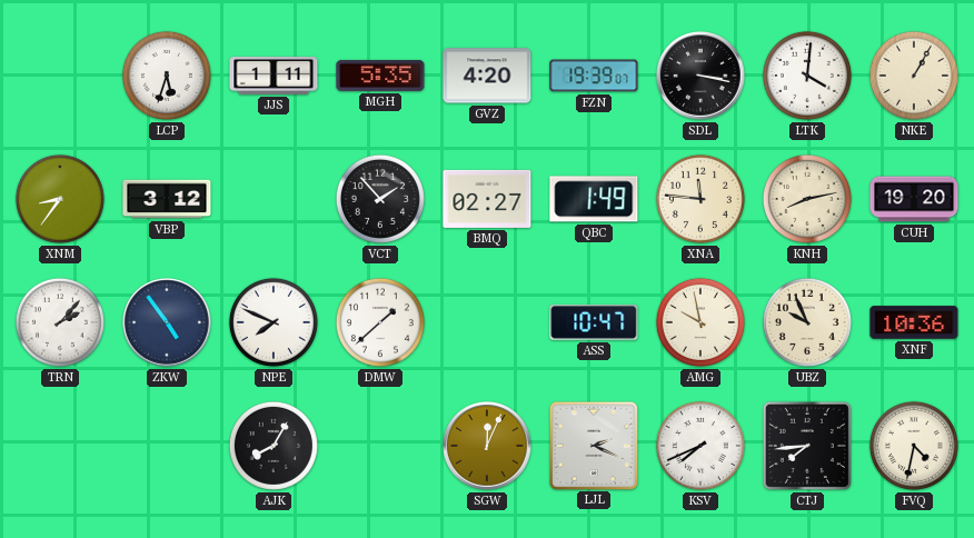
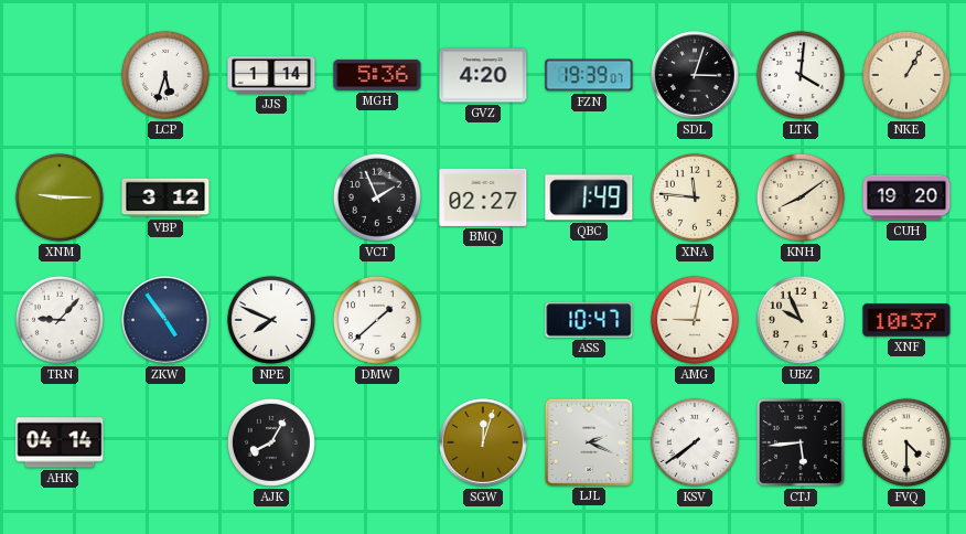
JJS: 1:11 -> 1:14 (271, 75)
MGH: 5:35 -> 5:36 (377, 75)
SDL: 3:17 -> 3:03 (695, 75)
XNM: 8:36 -> 9:15 (60, 197)
VCT: 1:53 -> 1:56 (377, 197)
KNH: 8:13 -> 8:09 (801, 197)
TRN: 2:07 -> 9:07 (60, 320)
AMG: 9:58 -> 9:02 (695, 320)
XNF: 10:36 -> 10:37 (906, 320)
AHK: none -> 04:14 (60, 442)
SGW: 12:04 -> 12:03 (483, 442)
KSV: 7:41 -> 7:39 (695, 442)
CTJ: 7:44 -> 5:44 (801, 442)
FVQ: 4:32 -> 4:30 (906, 442)
